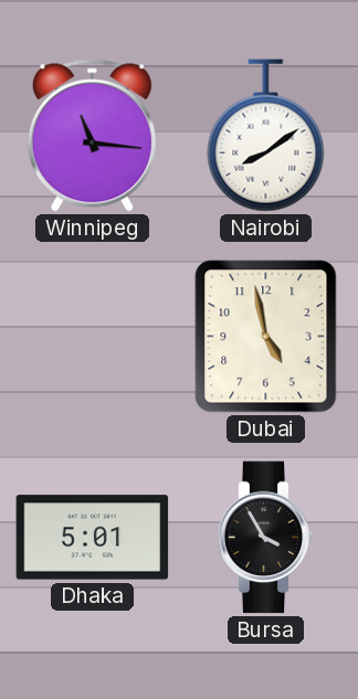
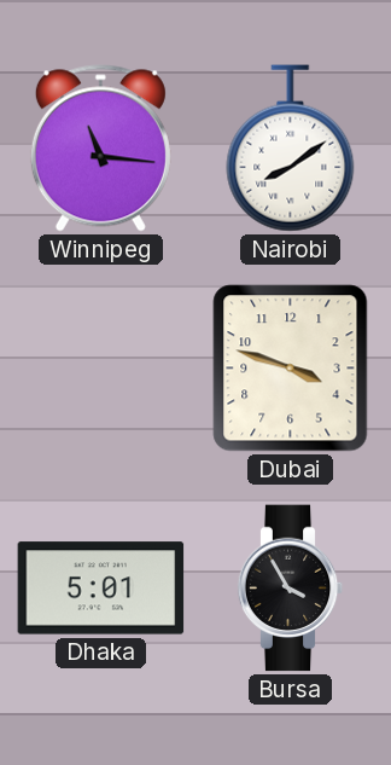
Dubai: 4:58 -> 3:48 (291, 369)
